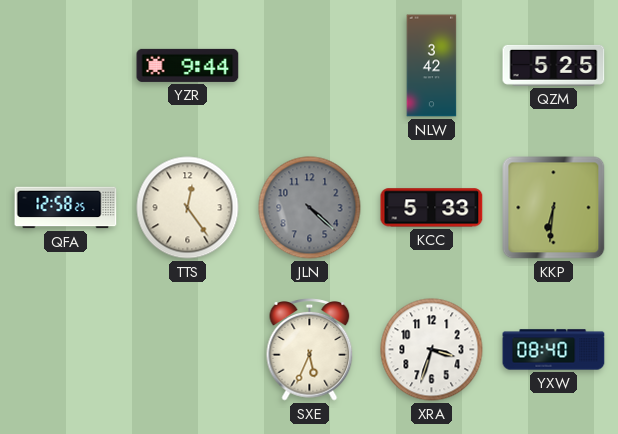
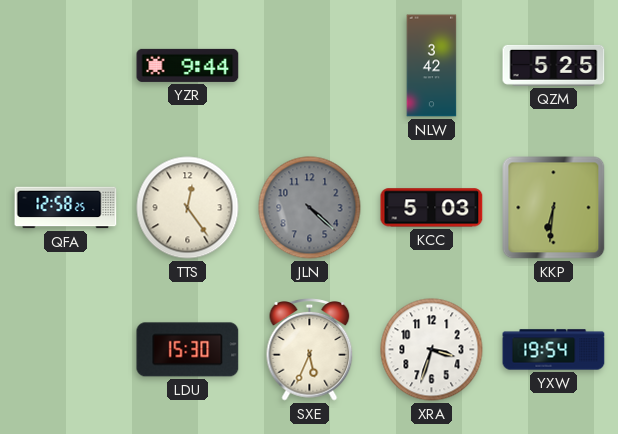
KCC: 5:33 -> 5:03 (432, 208)
LDU: none -> 15:30 (188, 350)
YXW: 08:40 -> 19:54 (554, 350)
